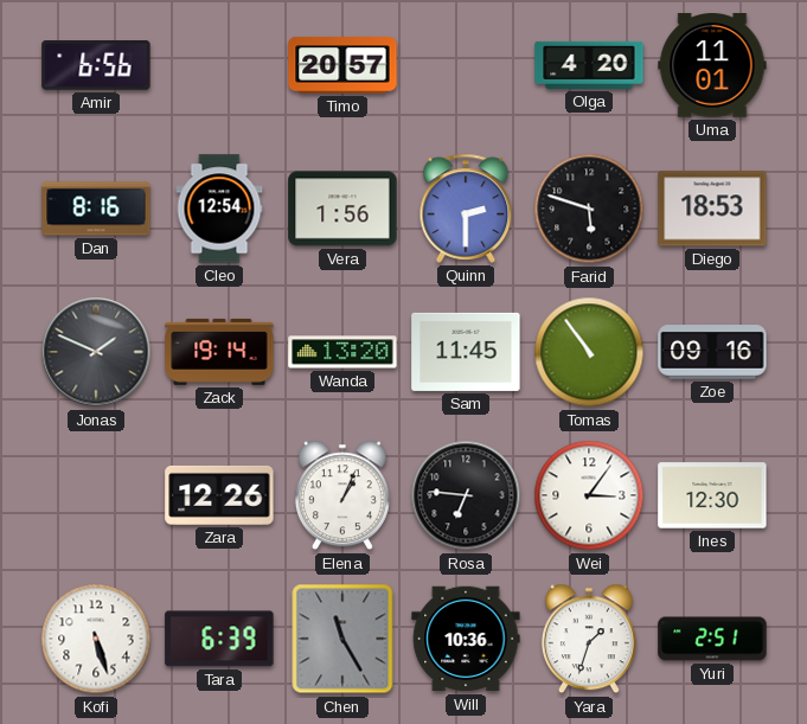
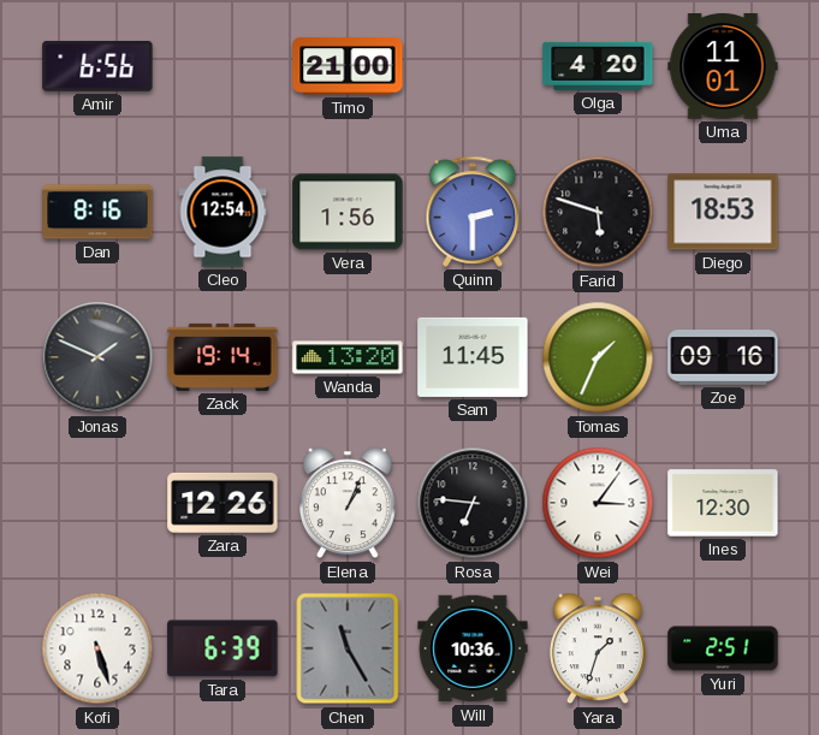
Timo: 20:57 -> 21:00 (348, 66)
Tomas: 10:54 -> 1:34 (598, 357)
